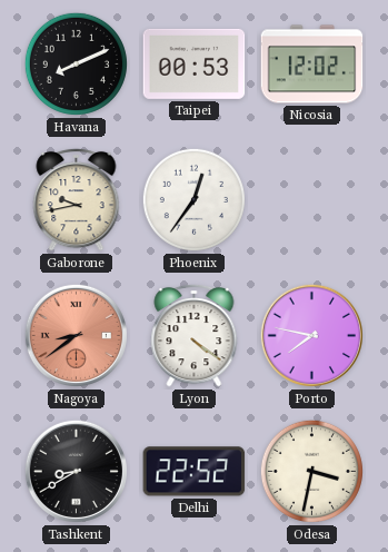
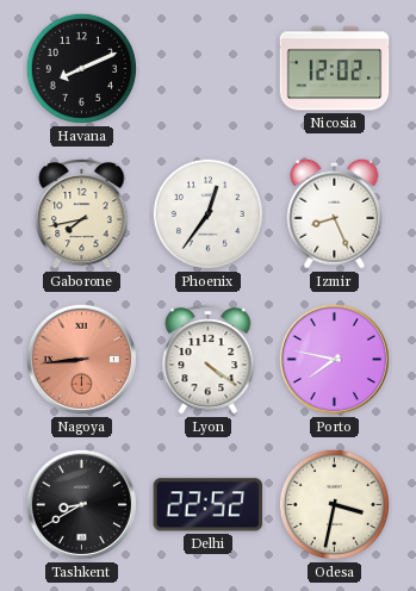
Taipei: 00:53 -> none (195, 63)
Gaborone: 9:43 -> 7:43 (82, 213)
Izmir: none -> 8:26 (335, 213)
Nagoya: 8:39 -> 8:44 (81, 359)
